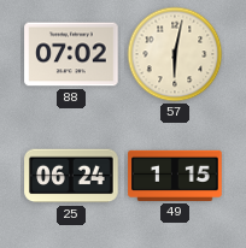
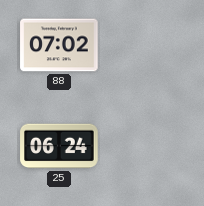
57: 6:02 -> none (175, 54)
49: 1:15 -> none (175, 176)
